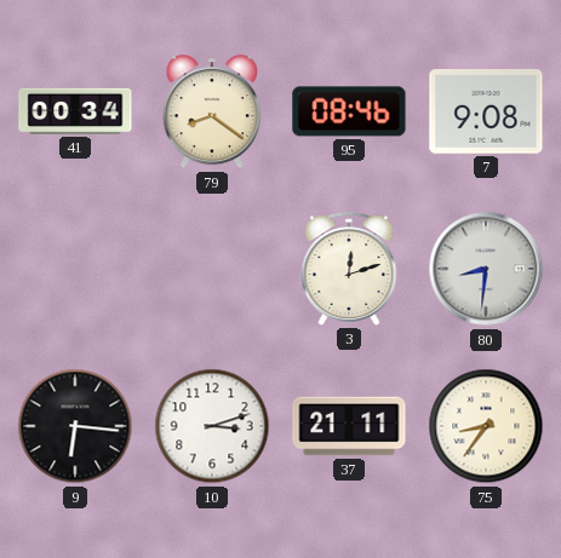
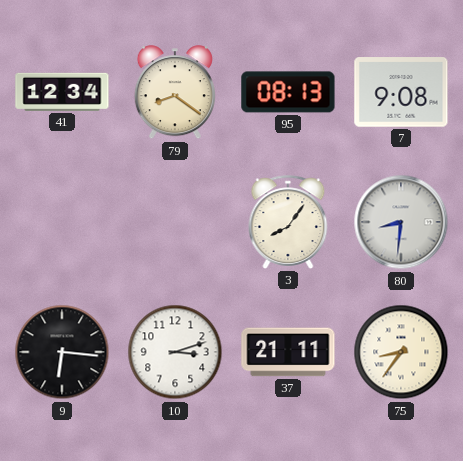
41: 00:34 -> 12:34 (62, 92)
95: 08:46 -> 08:13 (288, 92)
3: 12:12 -> 8:06 (288, 222)
